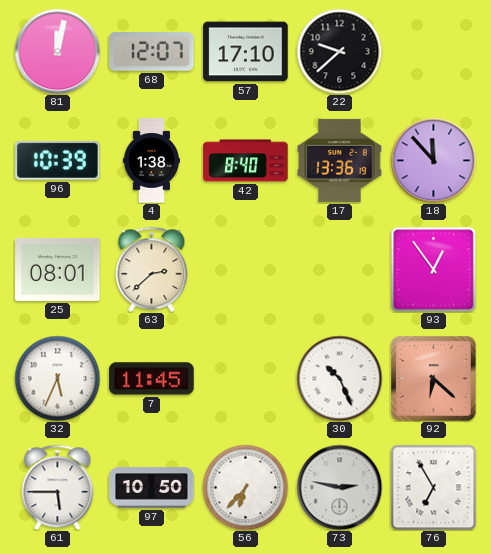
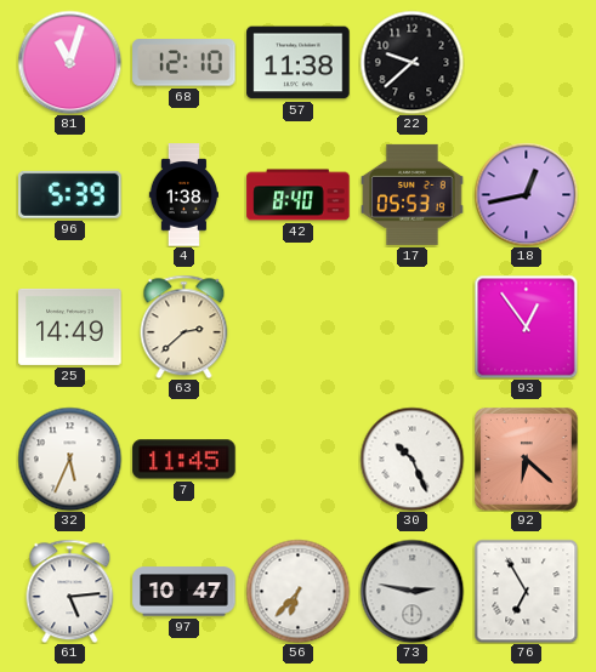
81: 12:02 -> 11:03 (69, 62)
68: 12:07 -> 12:10 (185, 63)
57: 17:10 -> 11:38 (299, 63)
96: 10:39 -> 5:39 (70, 194)
17: 13:36 -> 05:53 (413, 194)
18: 11:53 -> 12:43 (526, 194)
25: 08:01 -> 14:49 (70, 326)
61: 5:45 -> 5:14 (70, 591)
97: 10:50 -> 10:47 (185, 592)
